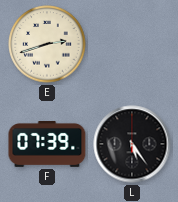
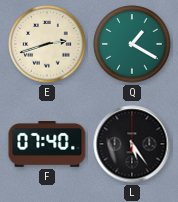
Q: none -> 1:20 (132, 44)
F: 07:39 -> 07:40 (47, 145)
